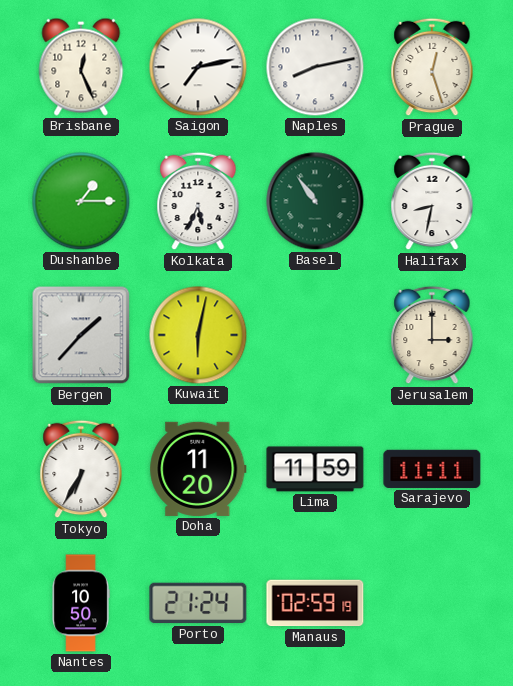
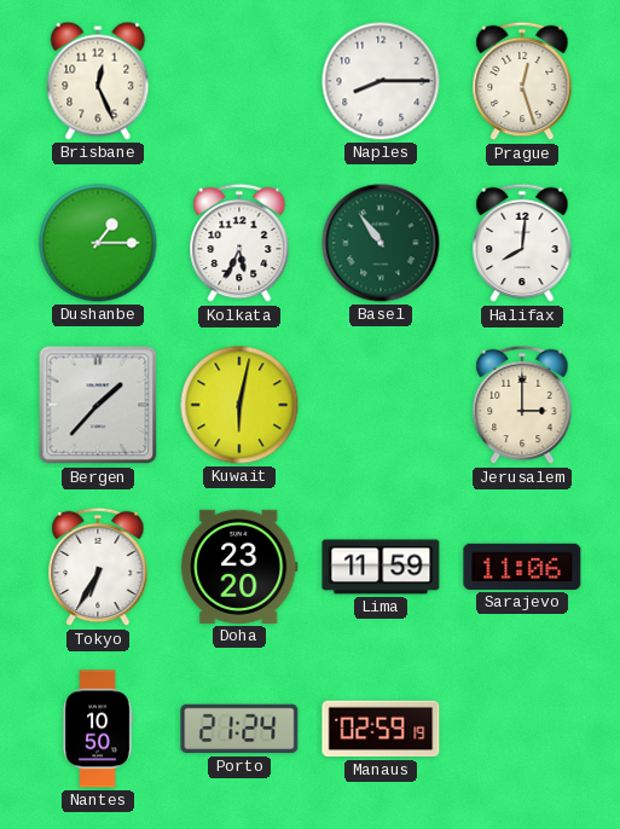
Saigon: 7:13 -> none (198, 67)
Naples: 8:13 -> 8:15 (381, 81)
Halifax: 8:32 -> 8:01 (522, 243)
Doha: 11:20 -> 23:20 (239, 567)
Sarajevo: 11:11 -> 11:06 (522, 567)
